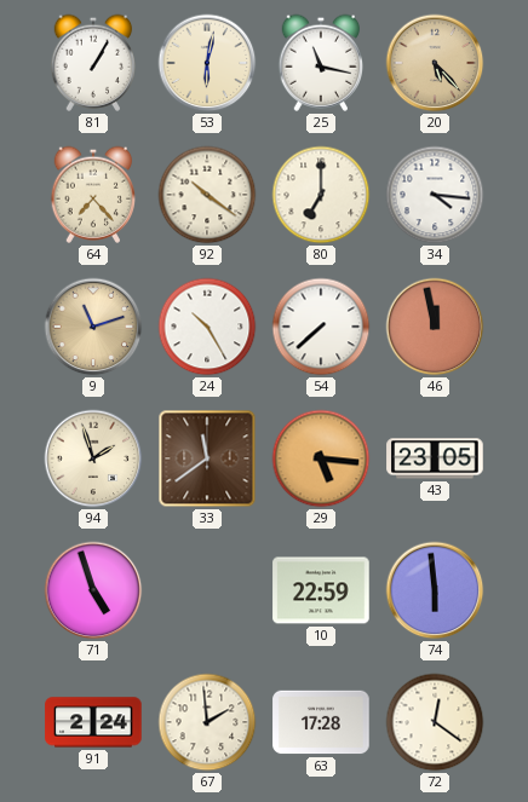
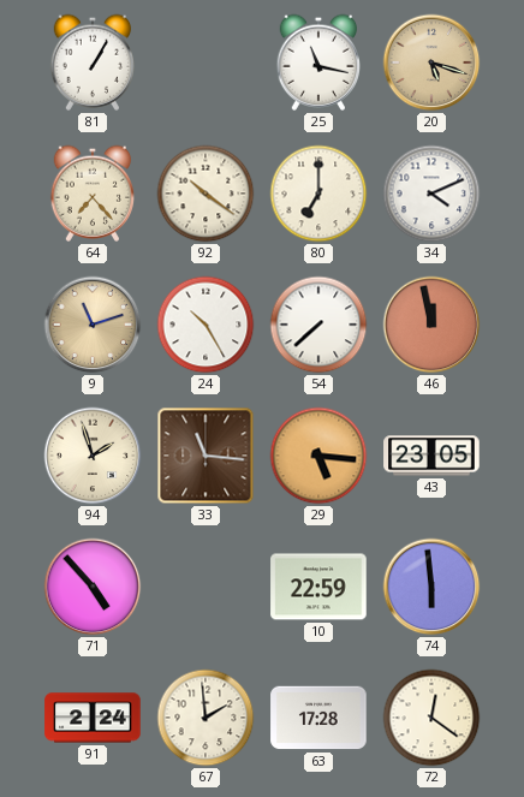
53: 6:02 -> none (207, 63)
20: 5:23 -> 5:18 (431, 63)
34: 4:16 -> 4:11 (431, 194)
33: 11:39 -> 11:16 (206, 456)
71: 4:57 -> 4:53 (93, 587)
